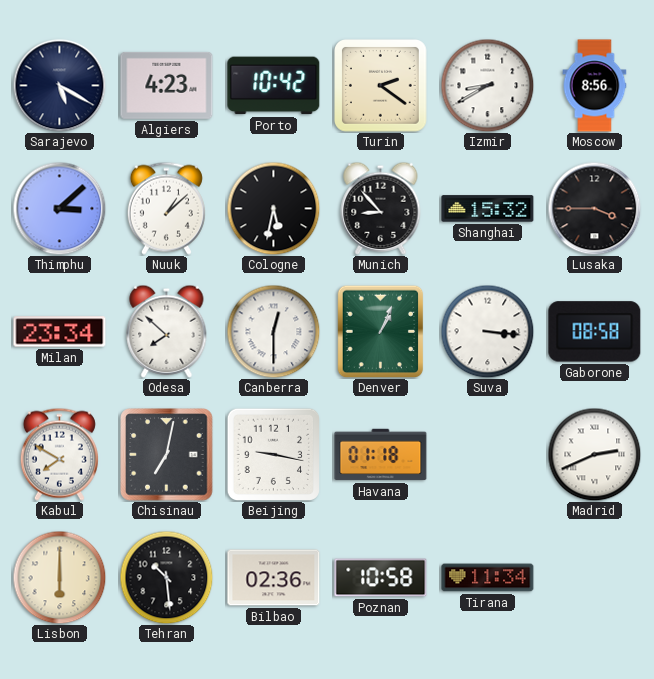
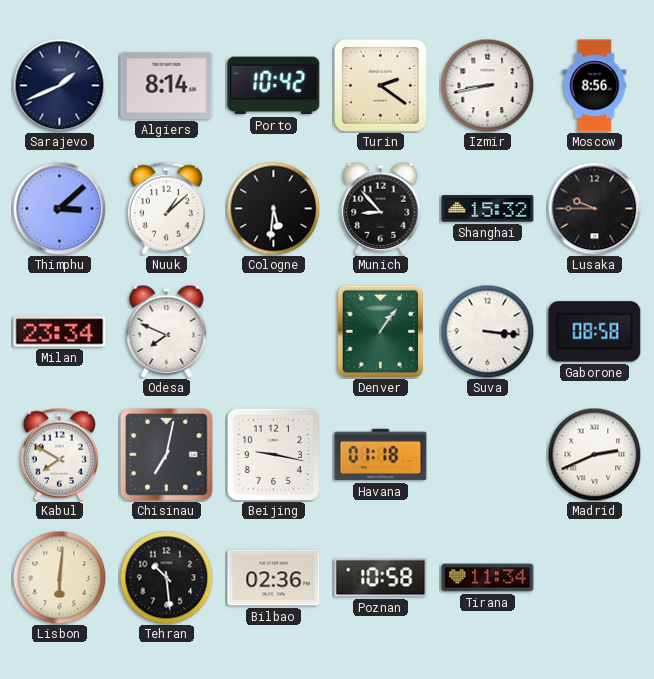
Sarajevo: 5:20 -> 1:41 (59, 85)
Algiers: 4:23 -> 8:14 (167, 85)
Izmir: 8:40 -> 8:43 (487, 85)
Cologne: 5:32 -> 5:31 (273, 208)
Lusaka: 3:45 -> 9:45 (594, 208)
Odesa: 7:52 -> 7:49 (167, 331)
Canberra: 12:30 -> none (273, 331)
Denver: 1:04 -> 1:06 (381, 331)
Lisbon: 6:00 -> 6:01 (59, 577)
